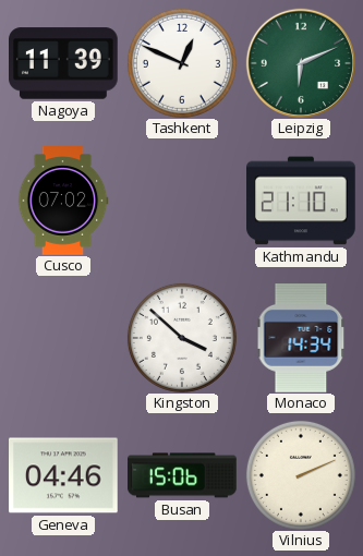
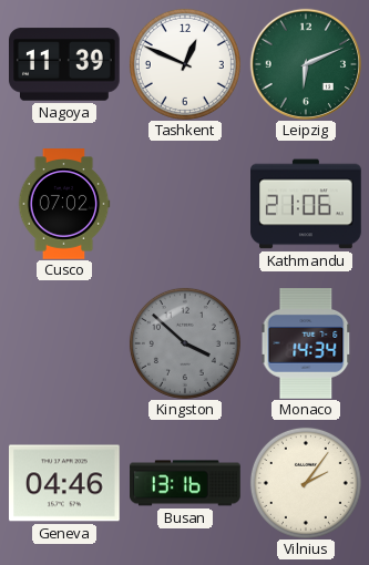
Kathmandu: 21:10 -> 21:06 (307, 204)
Kingston dial: white -> grey (185, 343)
Busan: 15:06 -> 13:16 (185, 483)
Vilnius: 2:11 -> 2:06 (306, 483)
